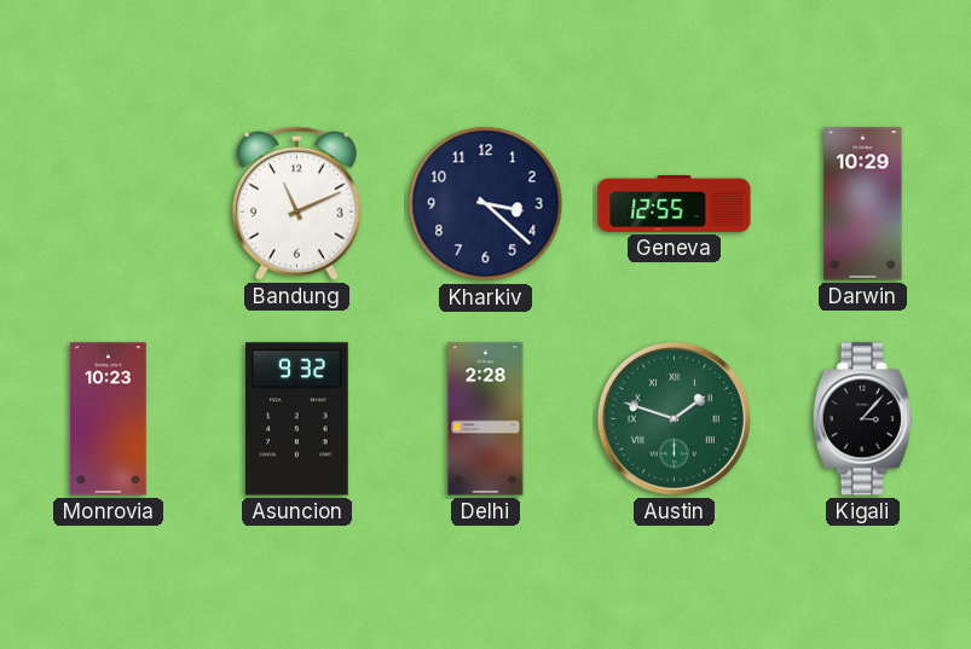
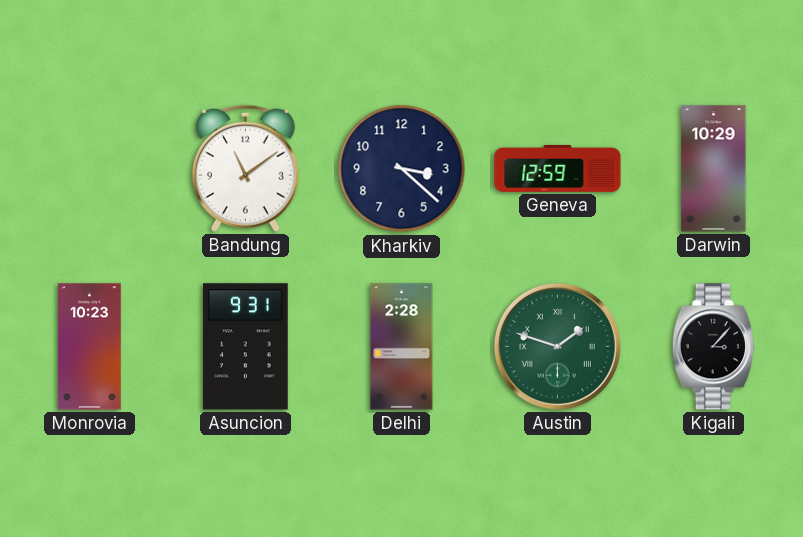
Bandung: 11:11 -> 11:09 (245, 168)
Geneva: 12:55 -> 12:59 (558, 168)
Asuncion: 9:32 -> 9:31 (246, 347)
